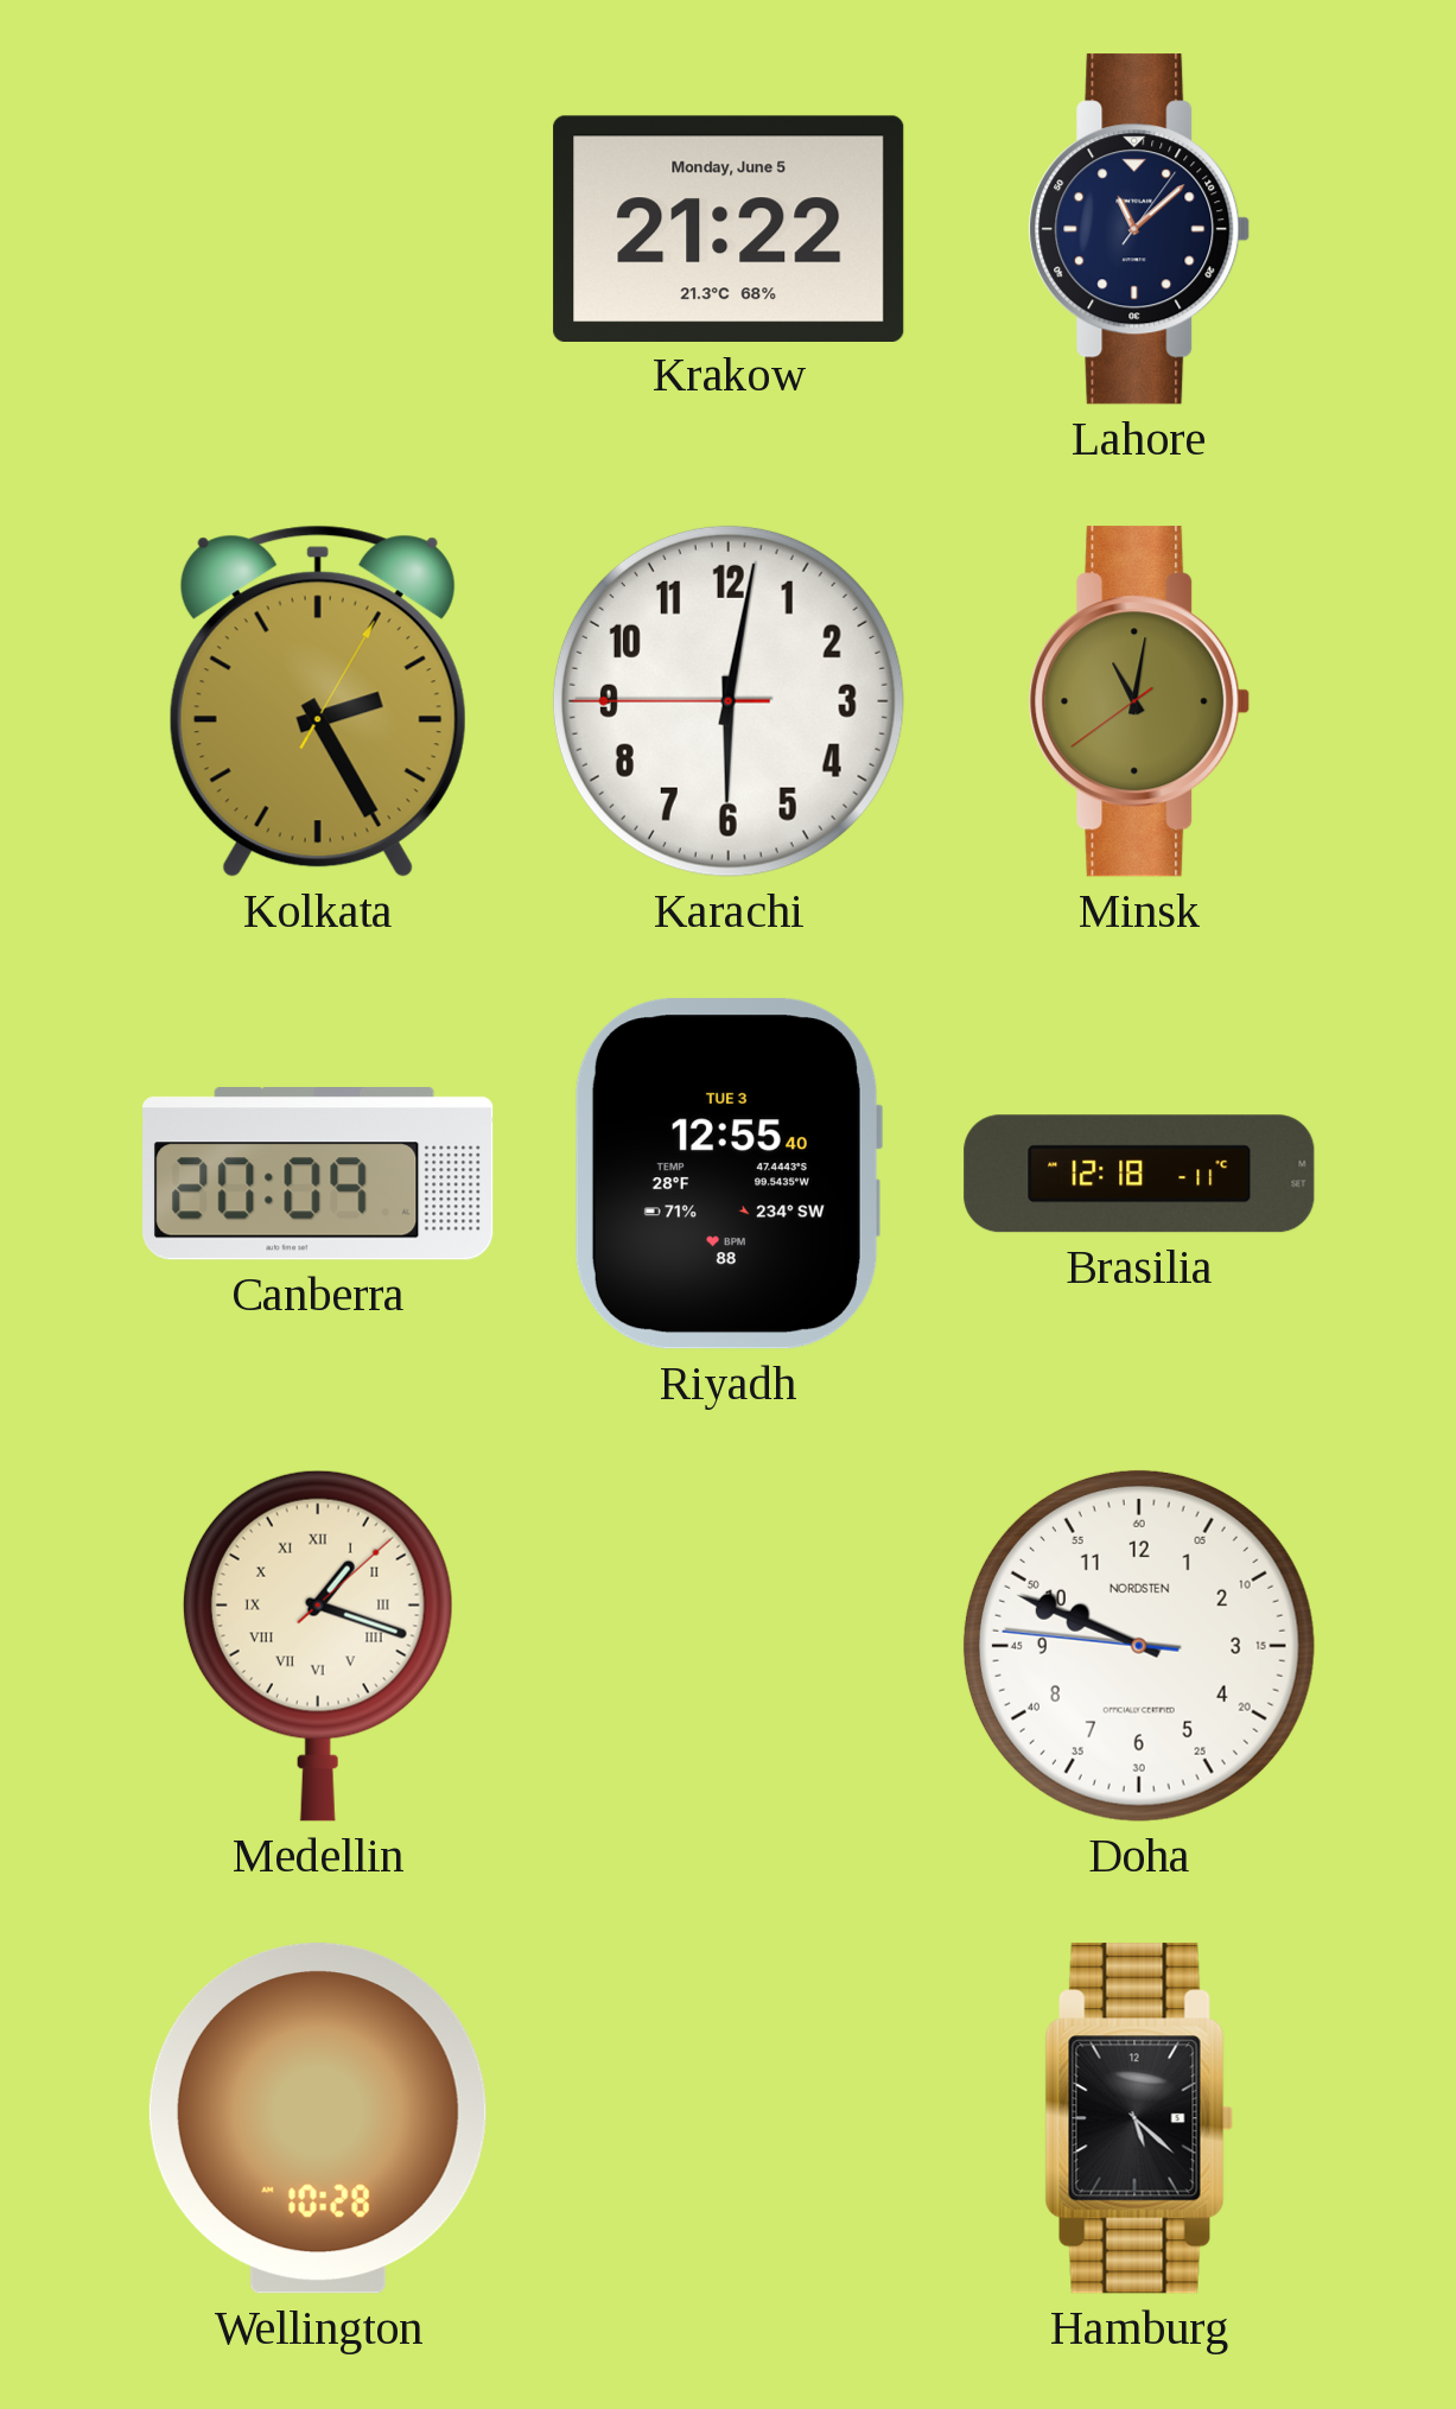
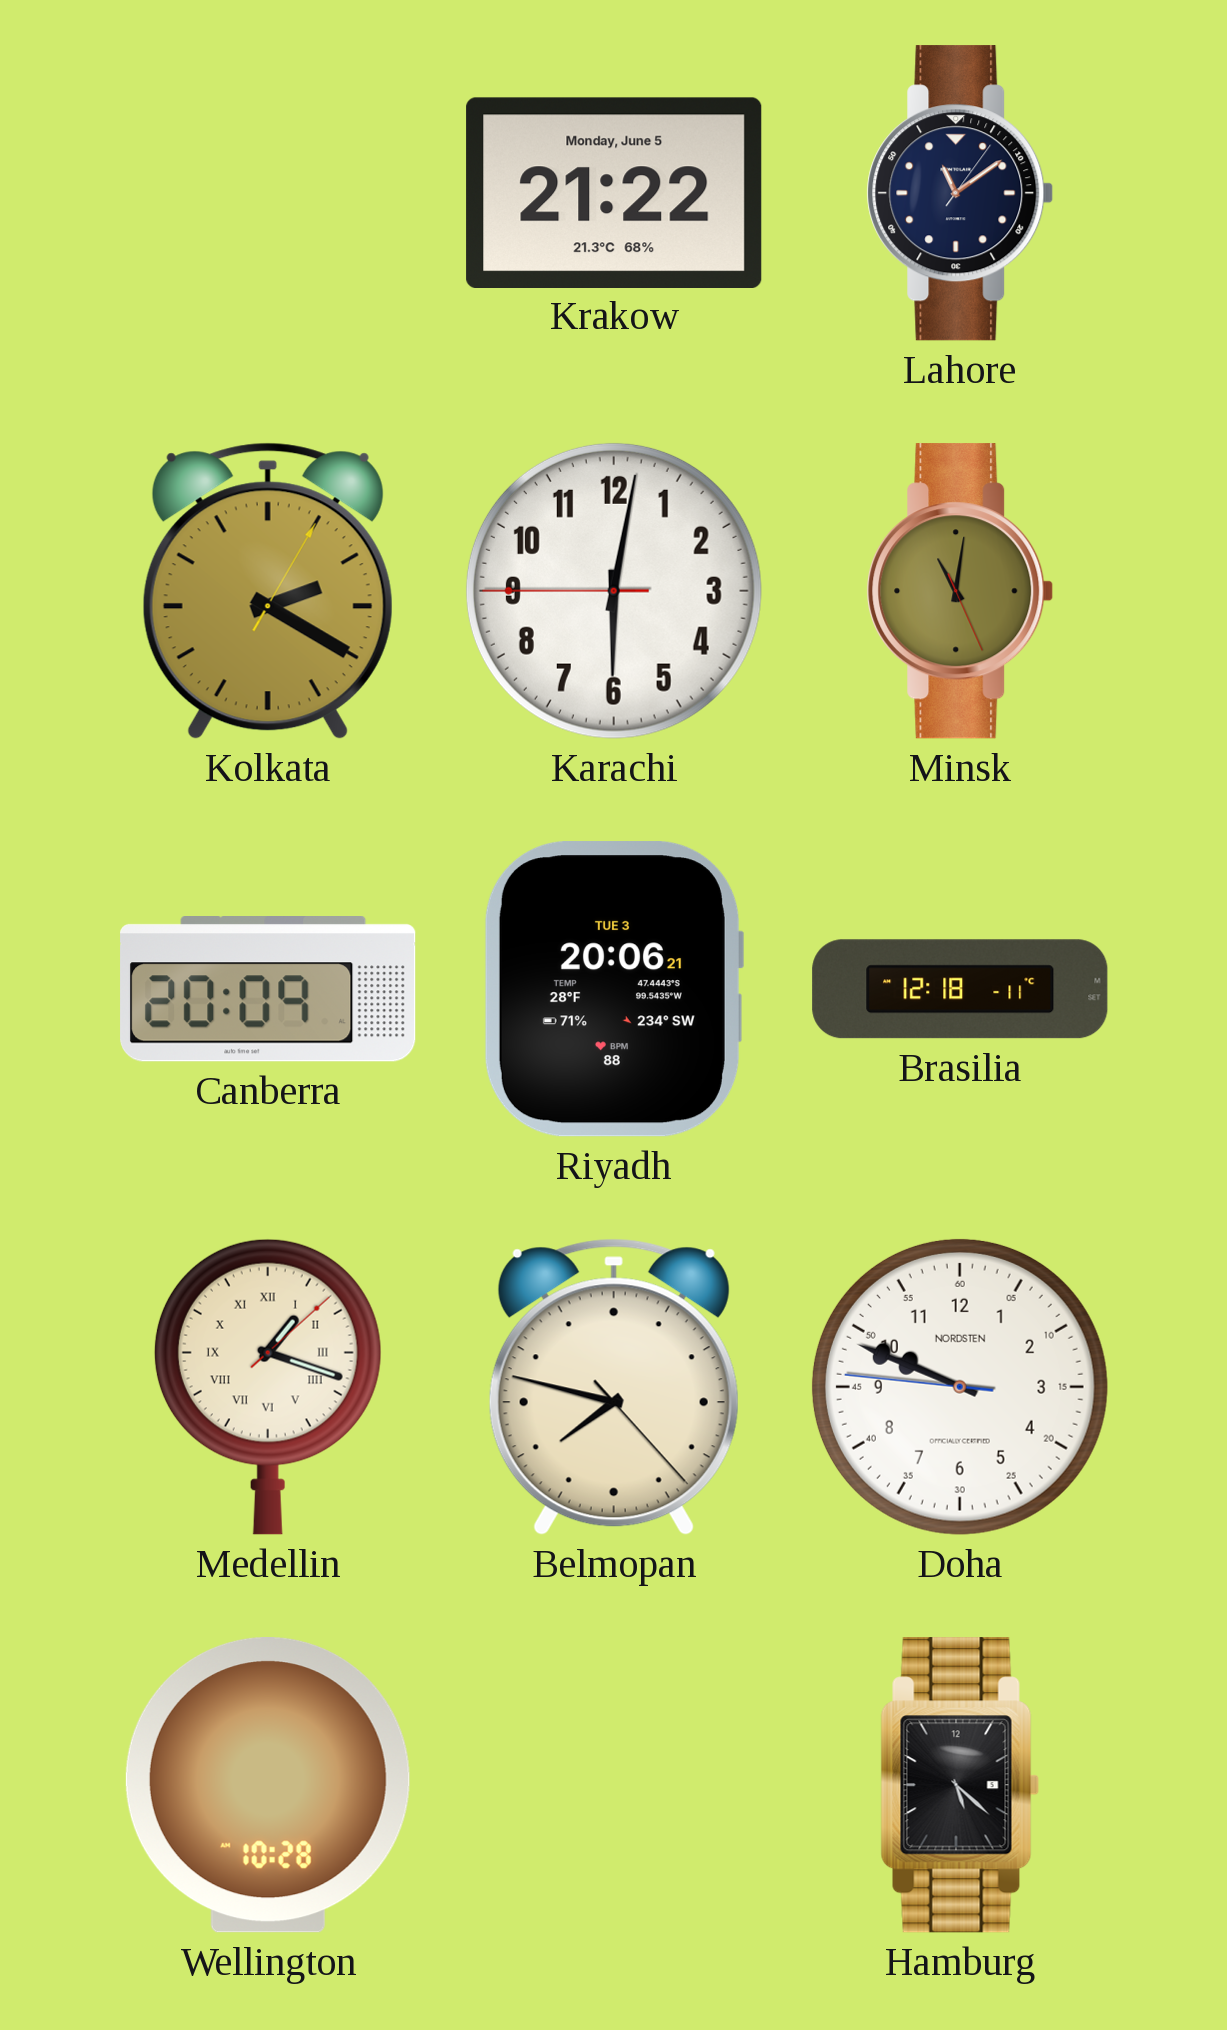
Lahore: 11:08 -> 11:09 (960, 193)
Kolkata: 2:25 -> 2:20 (268, 591)
Minsk: 11:01:39 -> 11:01:26 (960, 591)
Riyadh: 12:55 -> 20:06 (613, 989)
Belmopan: none -> 7:47 (614, 1387)
